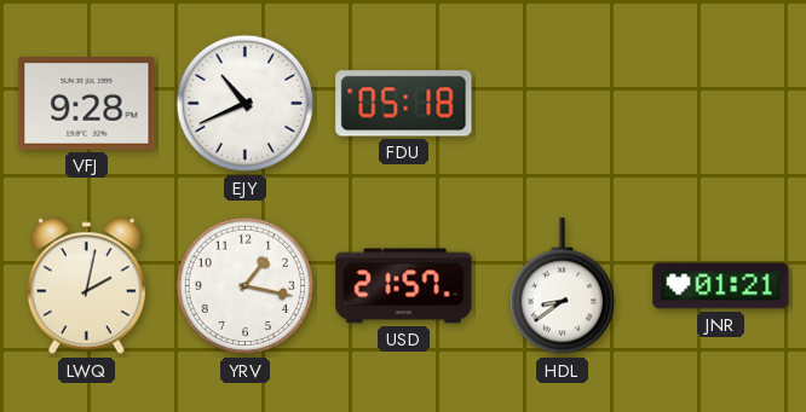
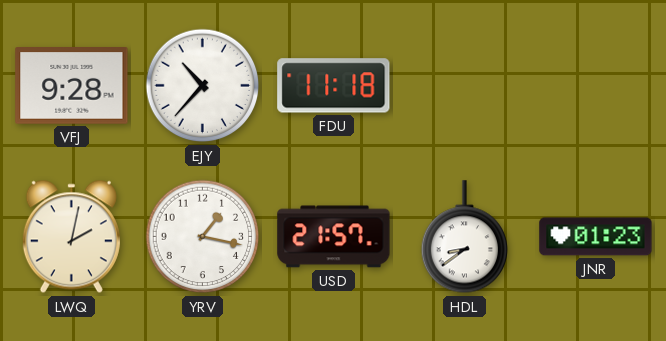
EJY: 10:41 -> 10:37 (203, 86)
FDU: 05:18 -> 11:18 (334, 86)
JNR: 01:21 -> 01:23 (596, 237)
